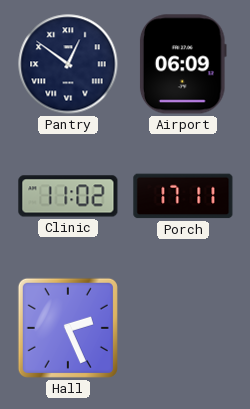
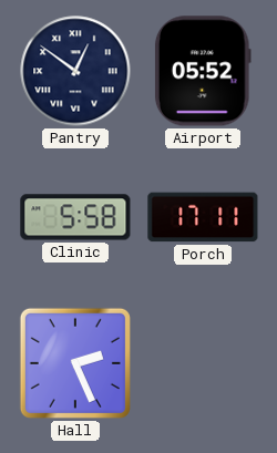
Airport: 06:09 -> 05:52 (203, 71)
Clinic: 11:02 -> 5:58 (75, 217)
